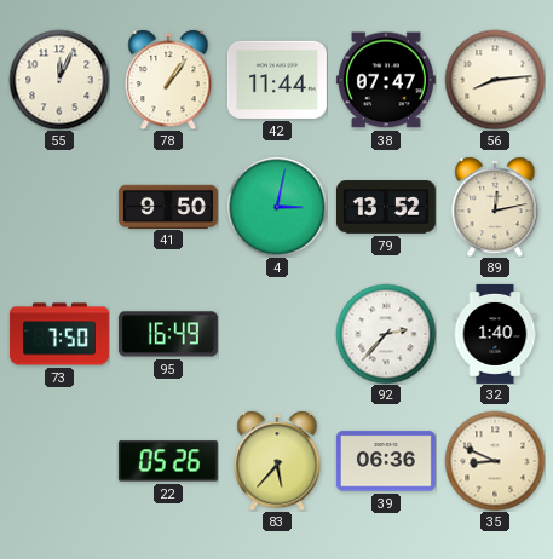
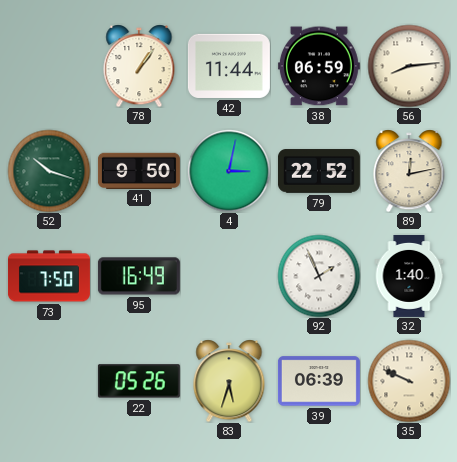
55: 12:04 -> none (59, 80)
38: 07:47 -> 06:59 (319, 66)
52: none -> 10:18 (49, 171)
79: 13:52 -> 22:52 (319, 171)
92: 2:37 -> 1:56 (319, 276)
83: 5:37 -> 5:33 (229, 381)
39: 06:36 -> 06:39 (319, 381)
35: 8:49 -> 9:49 (409, 381)
